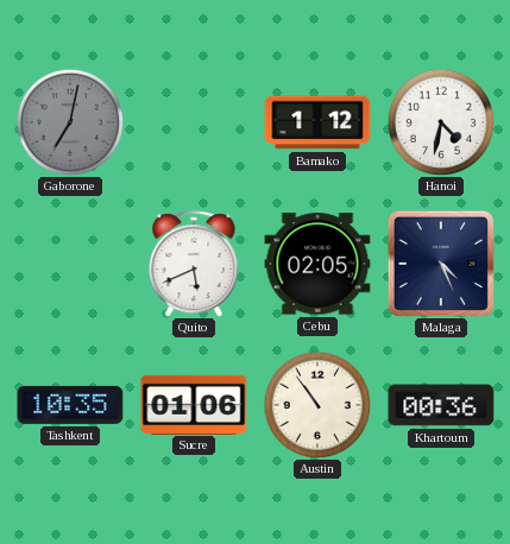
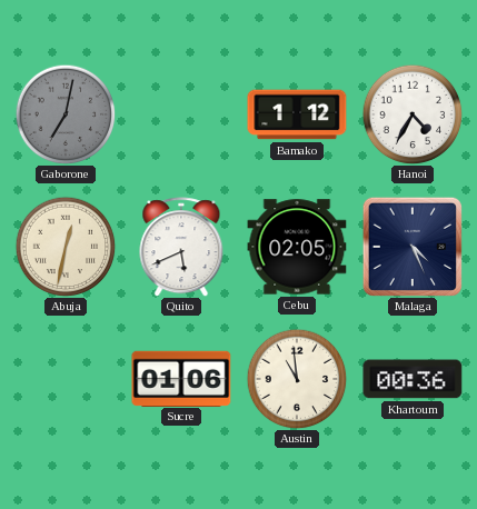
Hanoi: 4:32 -> 4:35 (413, 114)
Abuja: none -> 12:32 (66, 247)
Tashkent: 10:35 -> none (70, 405)
Austin: 10:54 -> 10:59 (297, 379)
